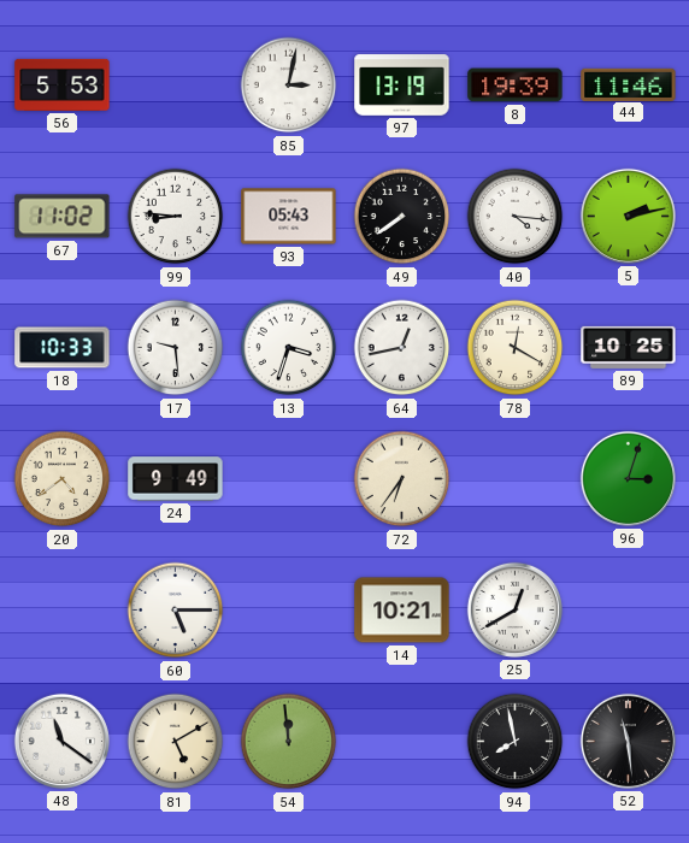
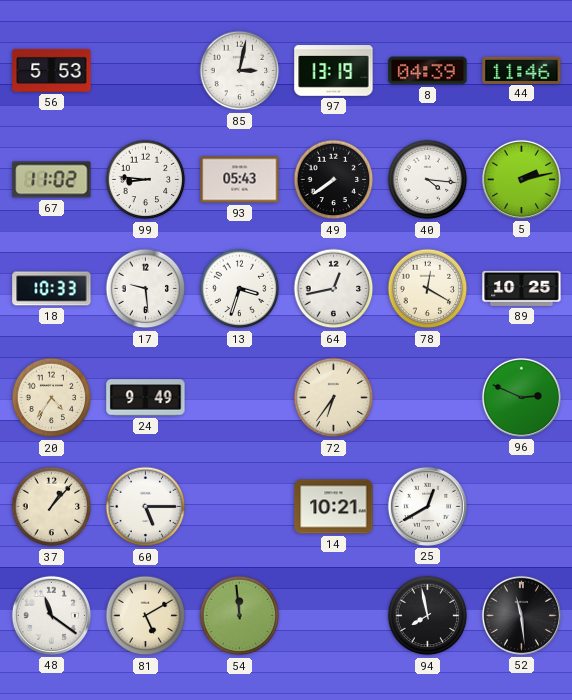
8: 19:39 -> 04:39 (428, 71)
20: 4:39 -> 4:36 (52, 398)
96: 3:03 -> 2:49 (521, 397)
37: none -> 1:07 (52, 507)
